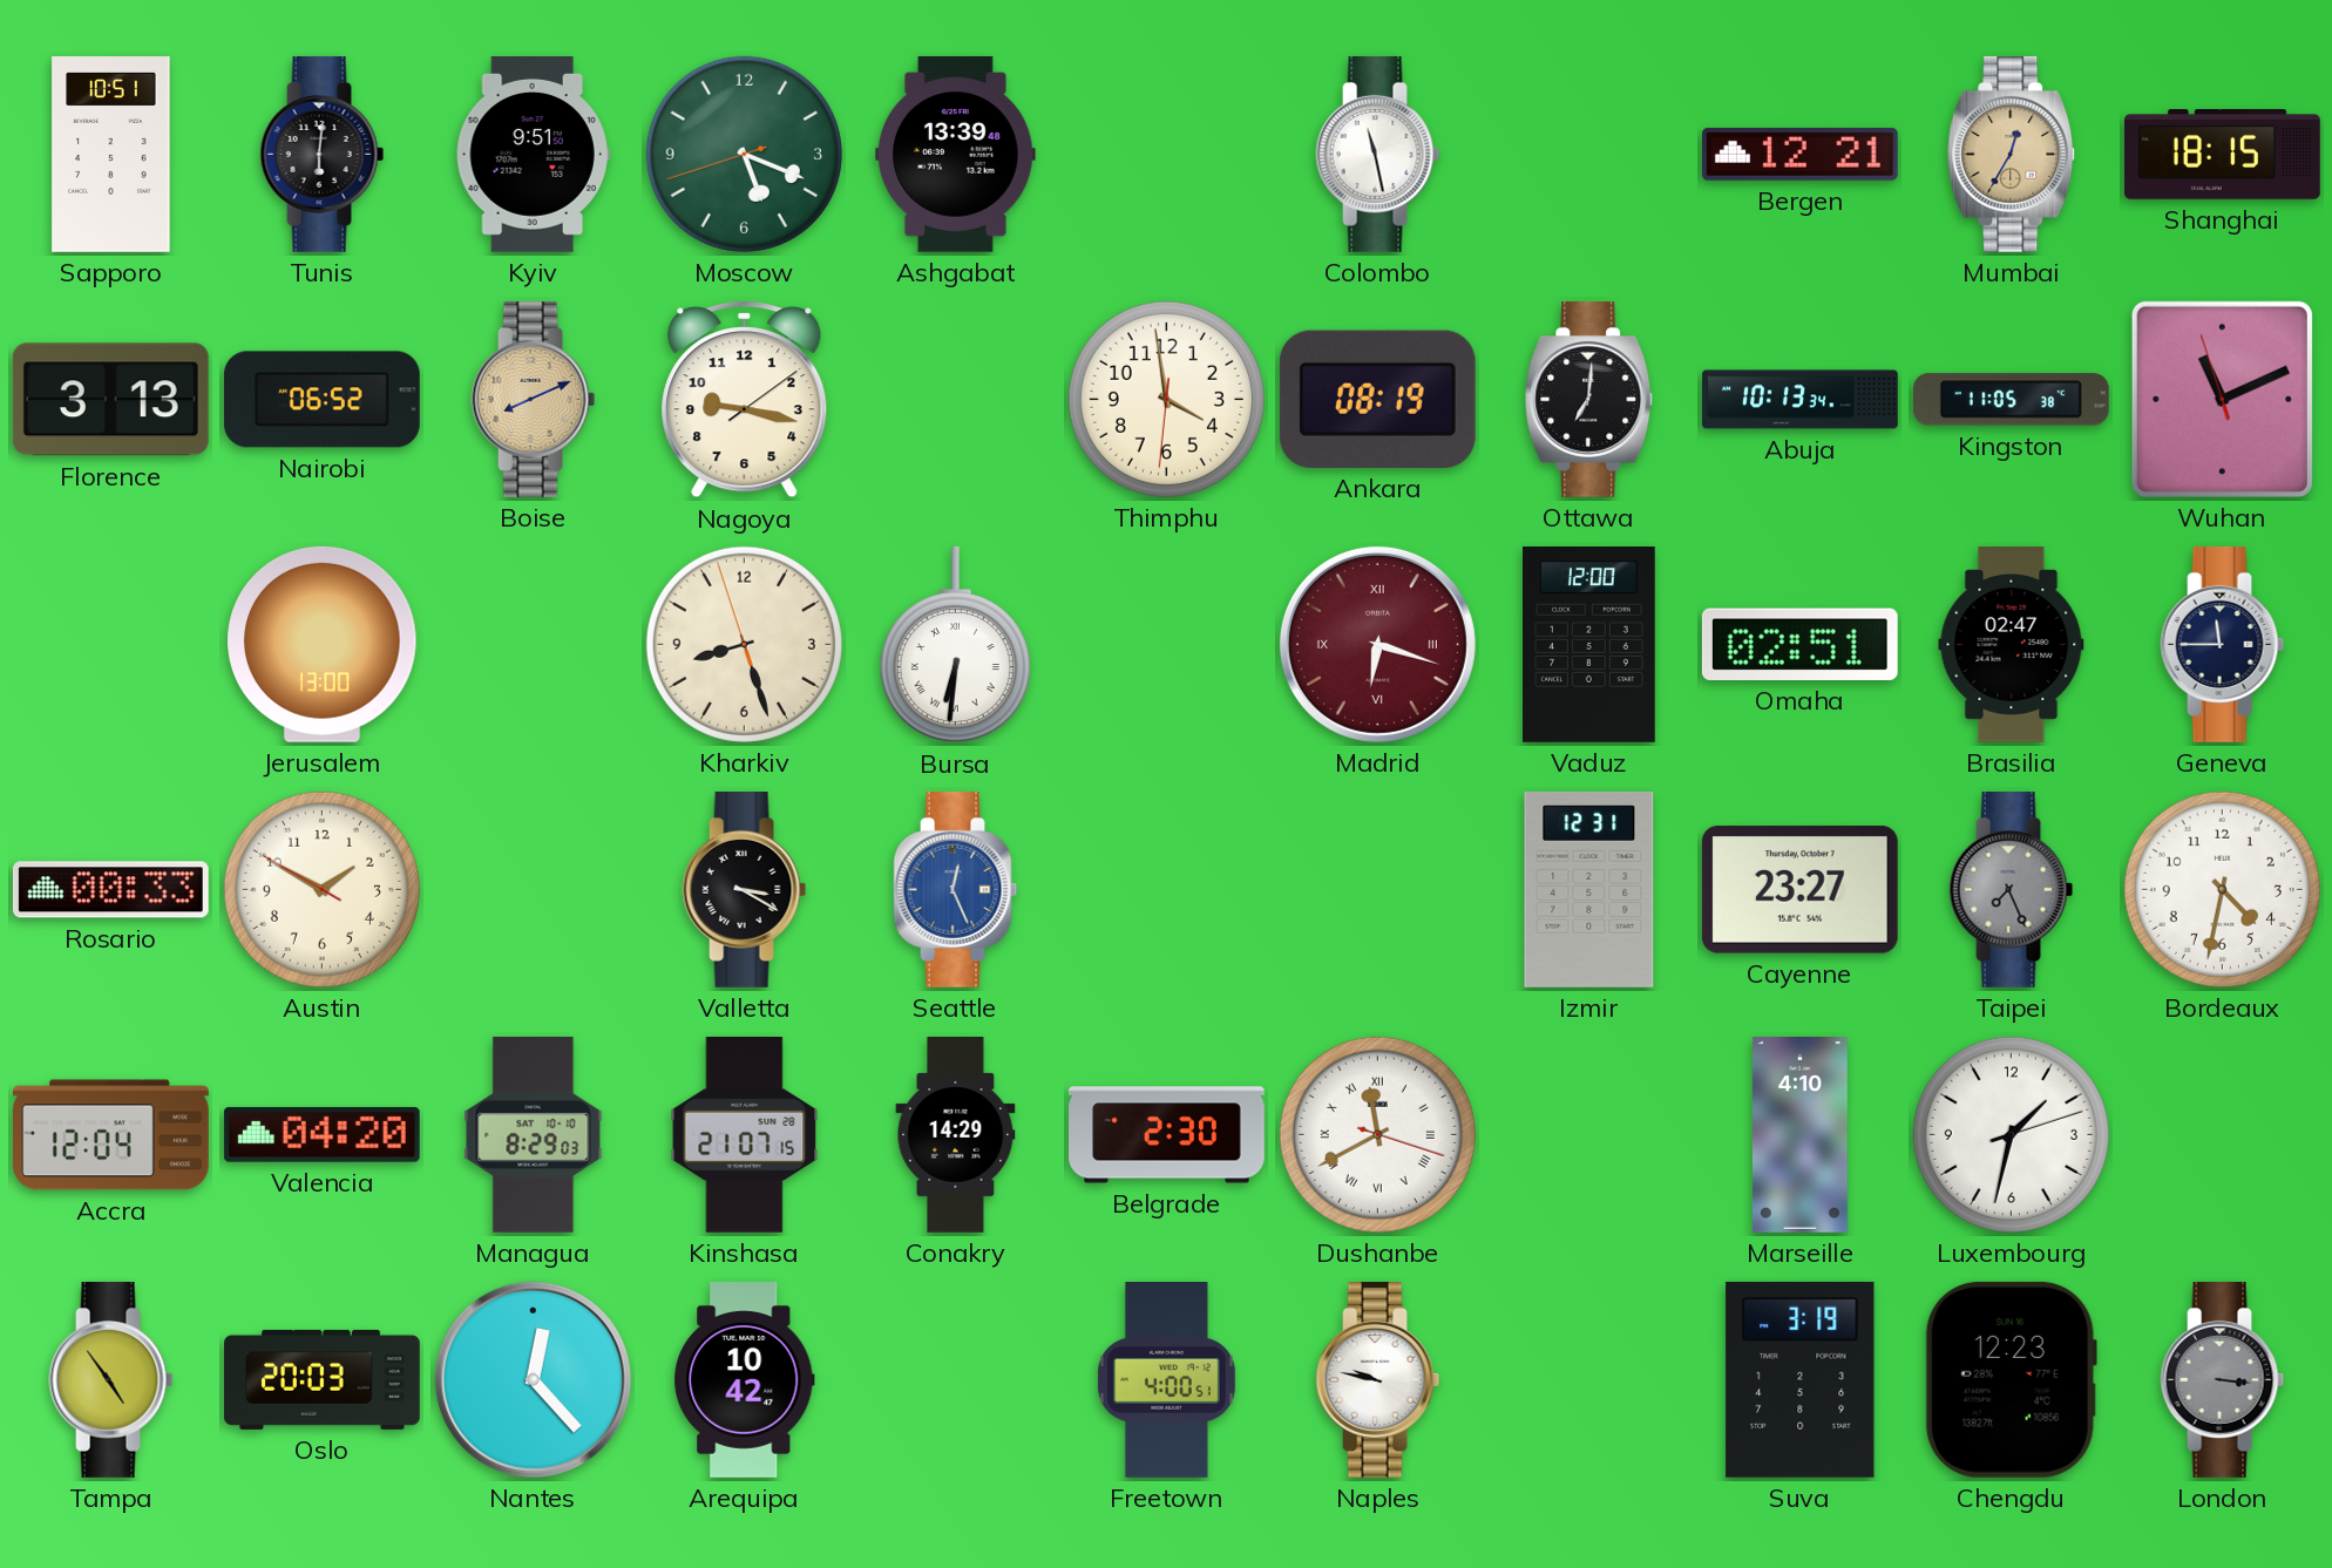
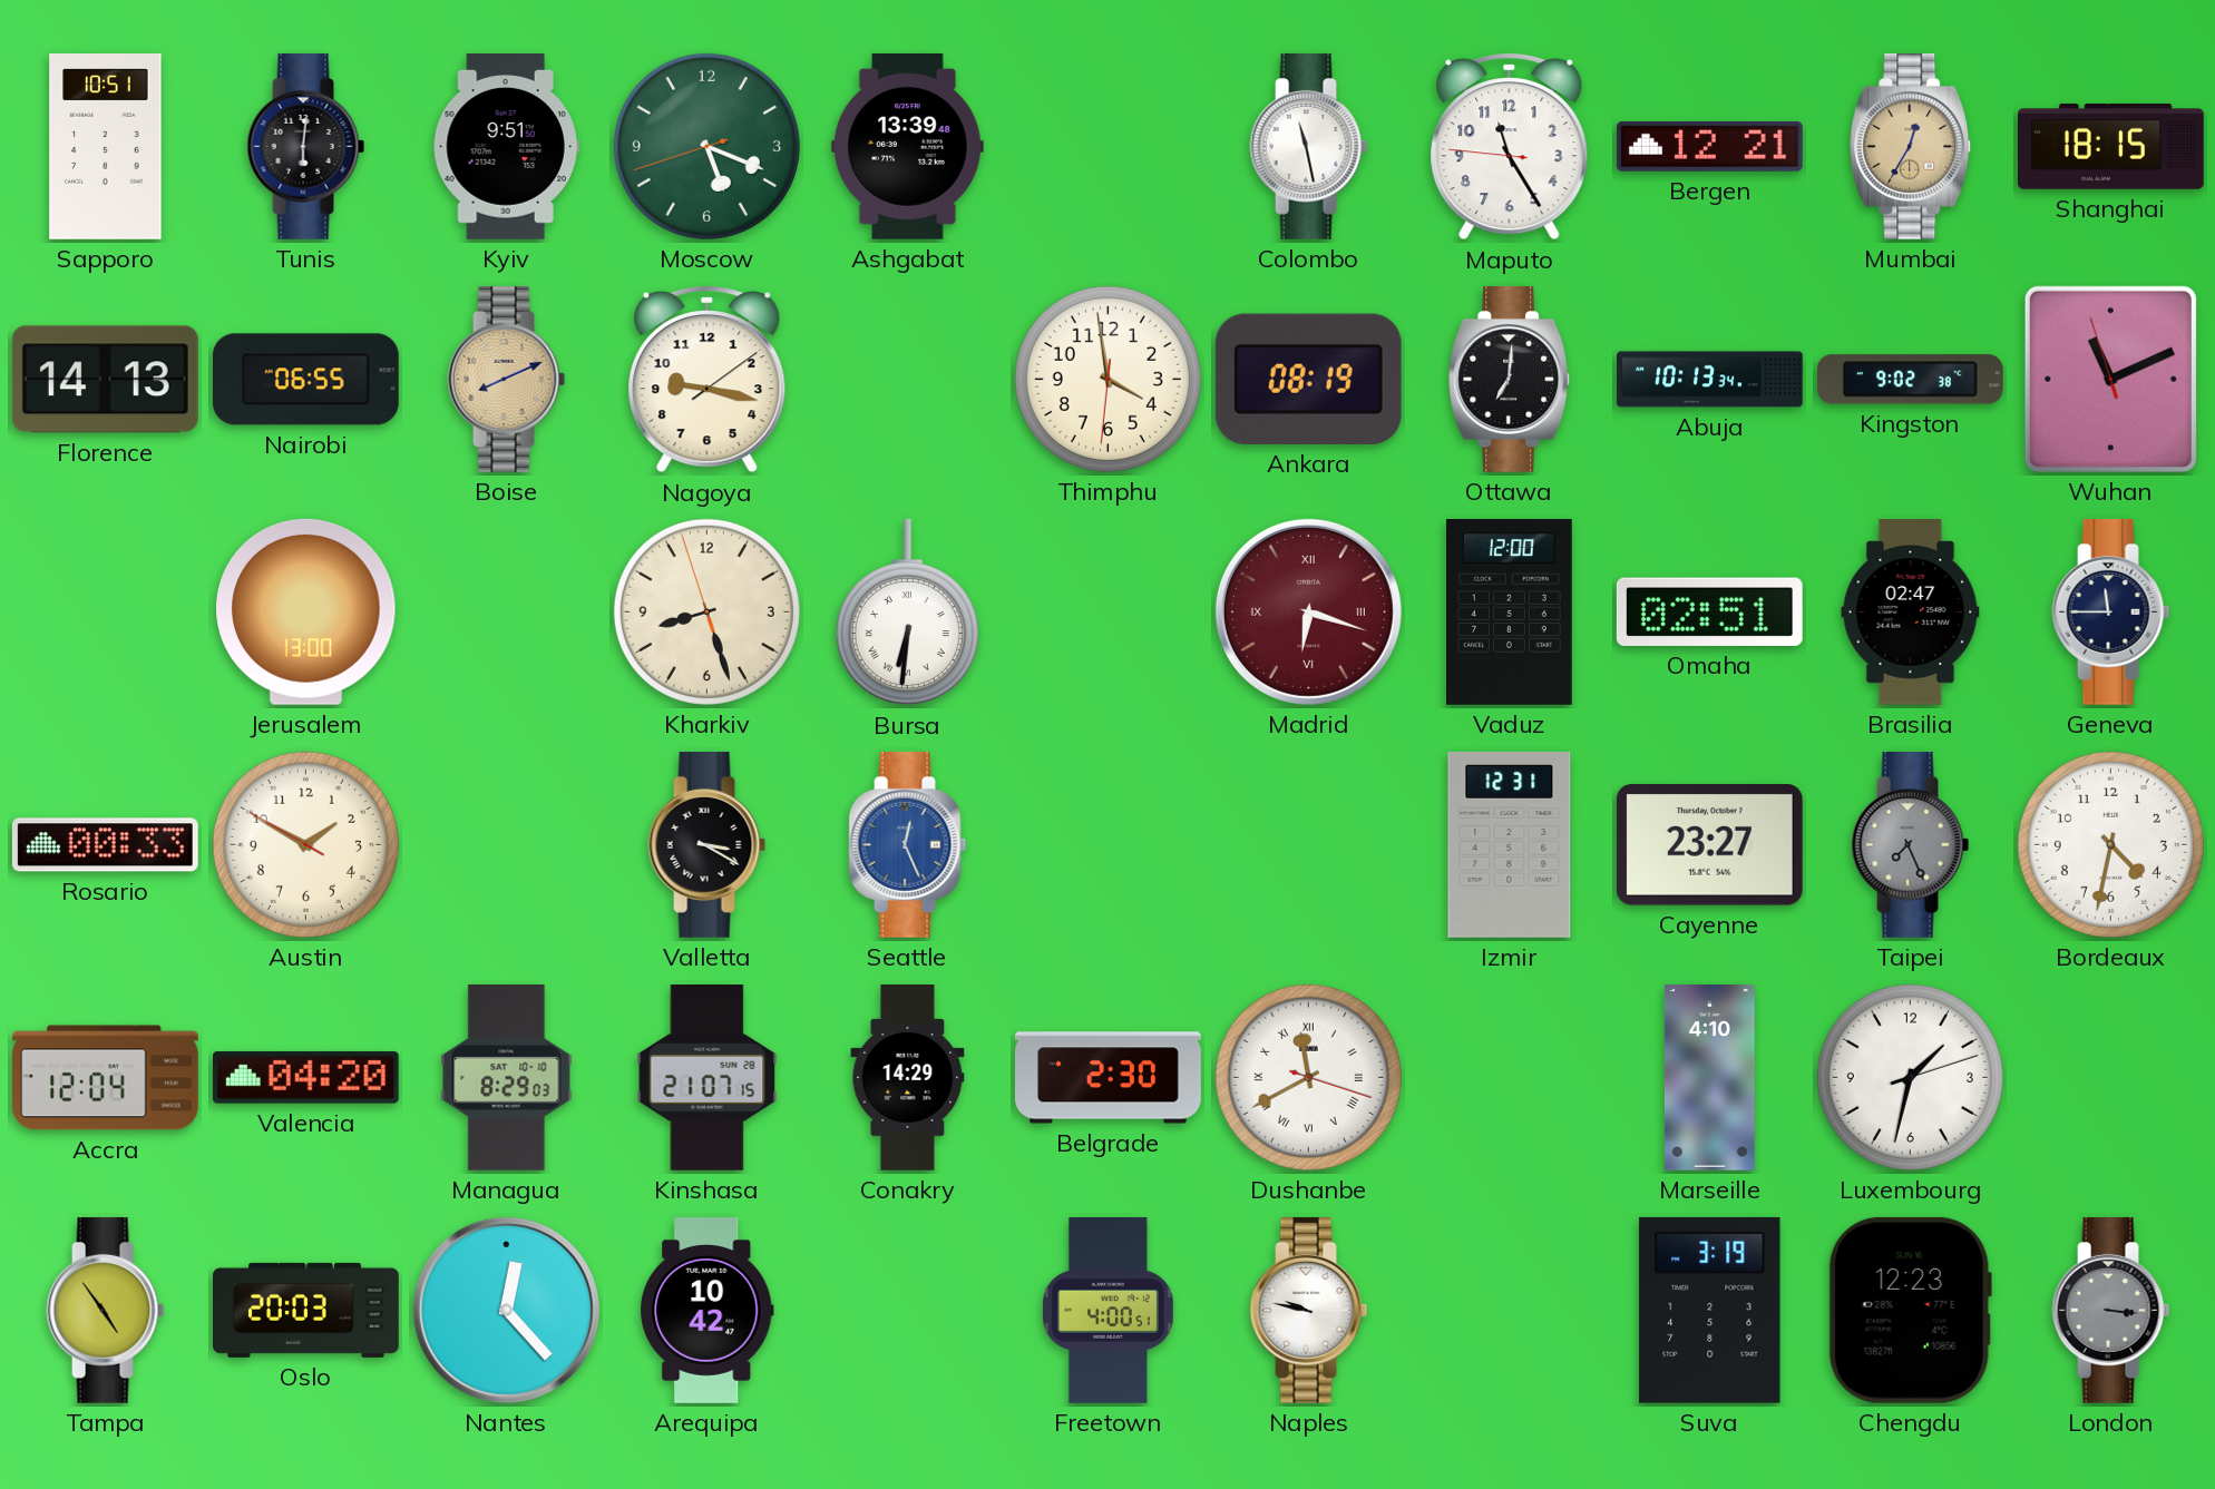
Maputo: none -> 11:24 (1510, 147)
Florence: 3:13 -> 14:13 (105, 380)
Nairobi: 06:52 -> 06:55 (305, 380)
Kingston: 11:05 -> 9:02 (1910, 380)
